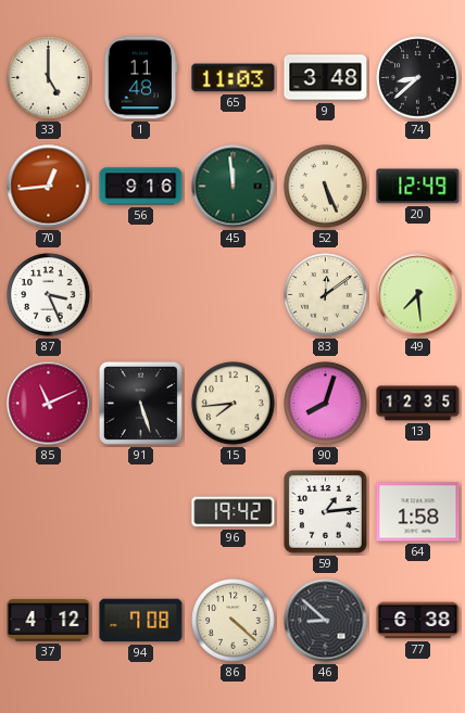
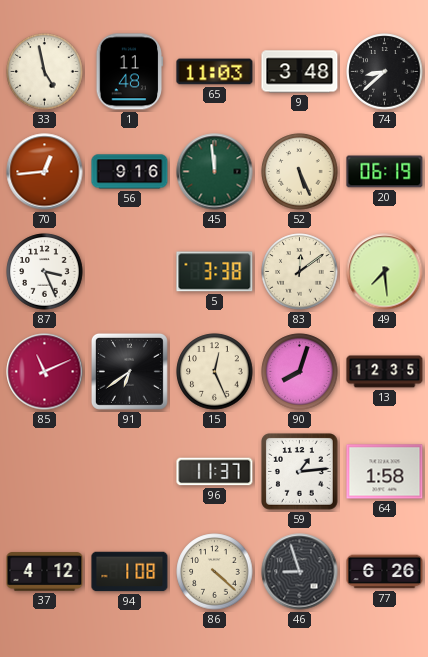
33: 5:00 -> 4:58 (45, 72)
20: 12:49 -> 06:19 (385, 172)
5: none -> 3:38 (215, 272)
91: 5:27 -> 6:39 (129, 371)
15: 7:44 -> 12:26 (215, 372)
96: 19:42 -> 11:37 (215, 472)
94: 7:08 -> 1:08 (130, 572)
46: 8:52 -> 8:57 (300, 572)
77: 6:38 -> 6:26 (385, 572)
